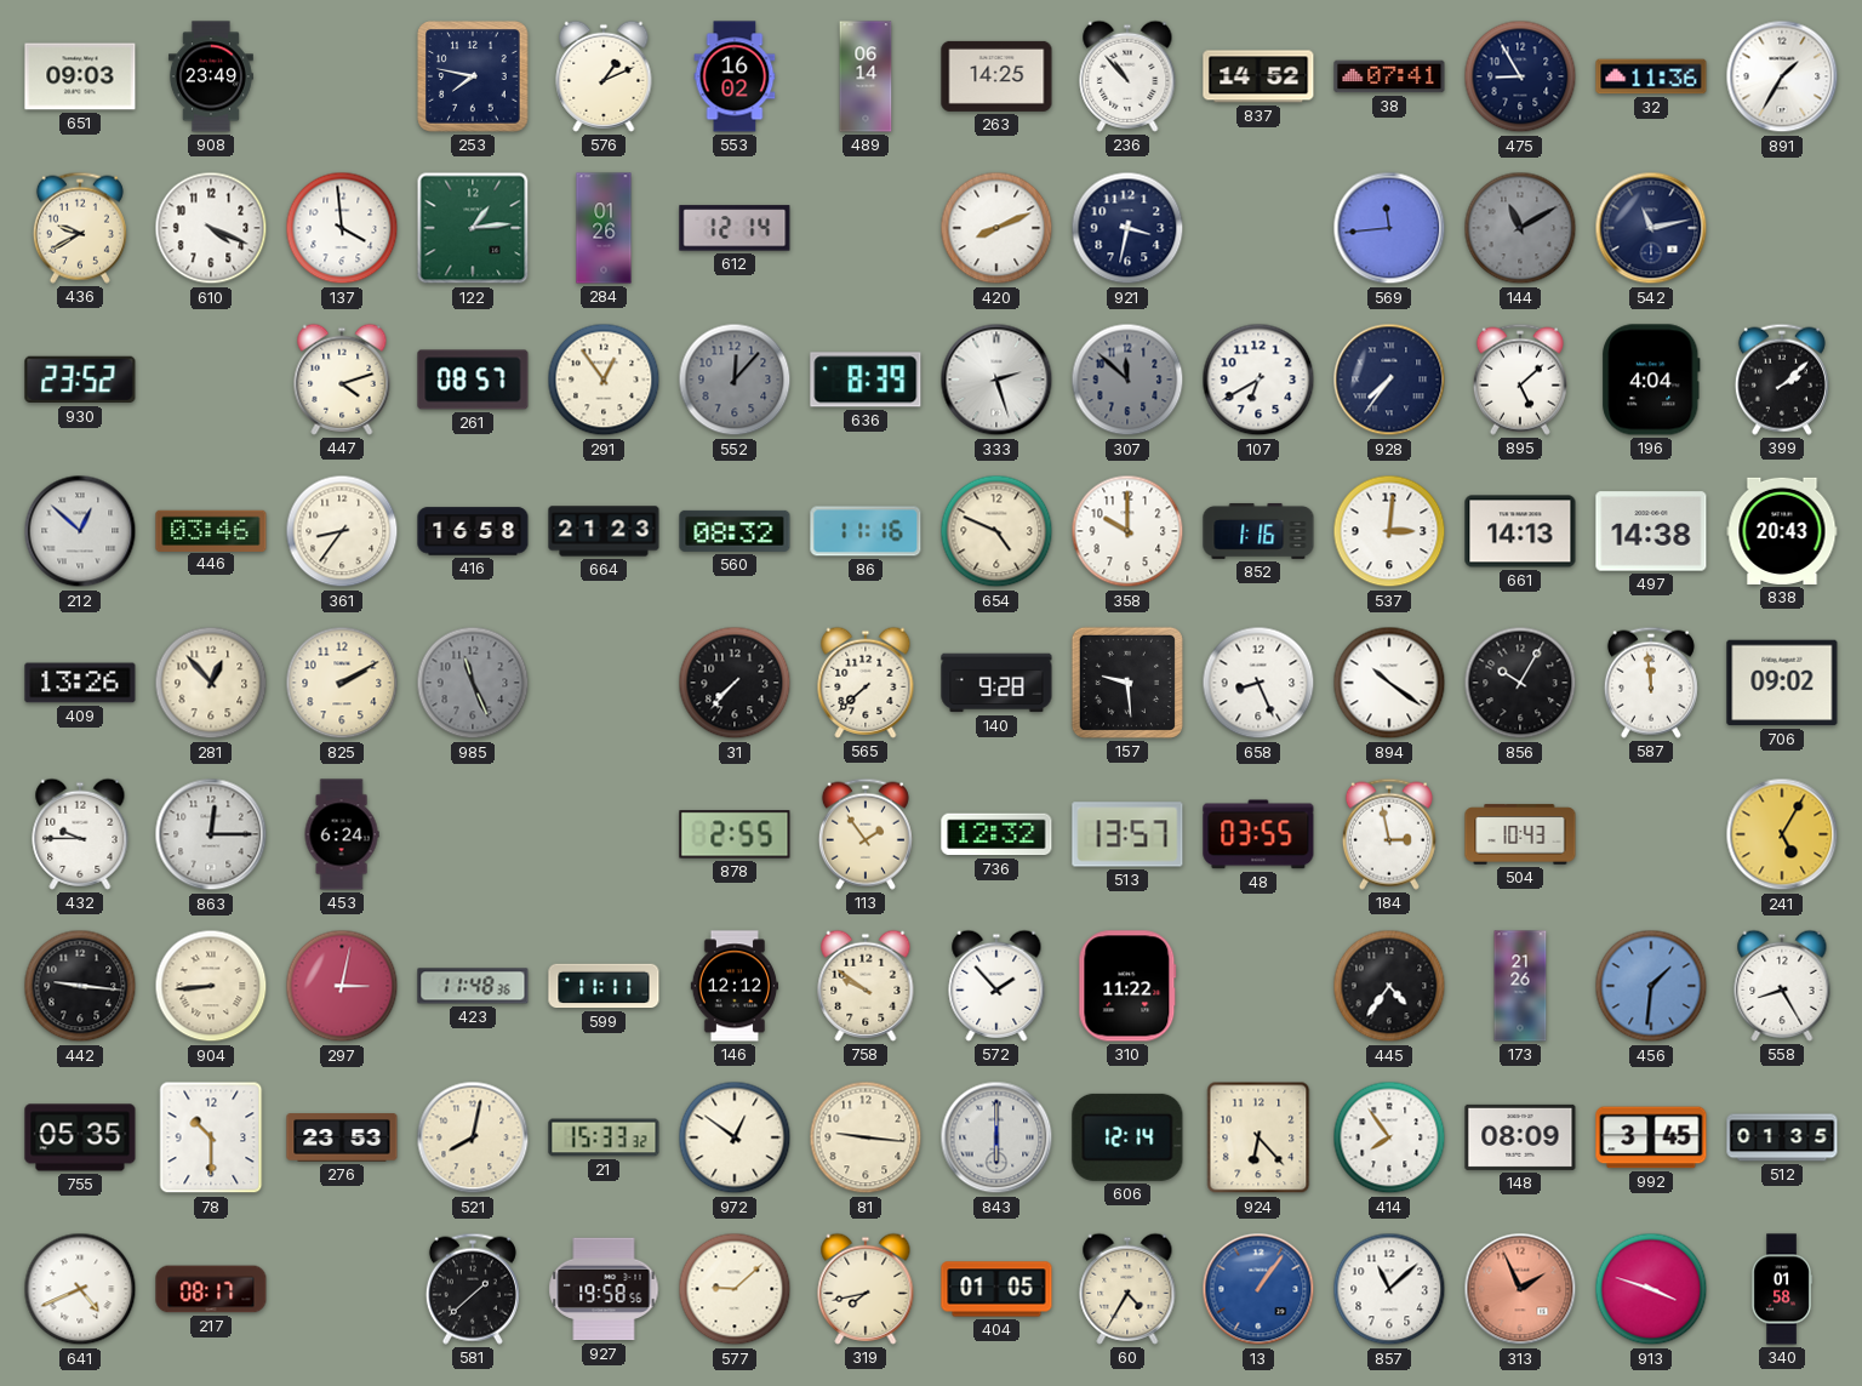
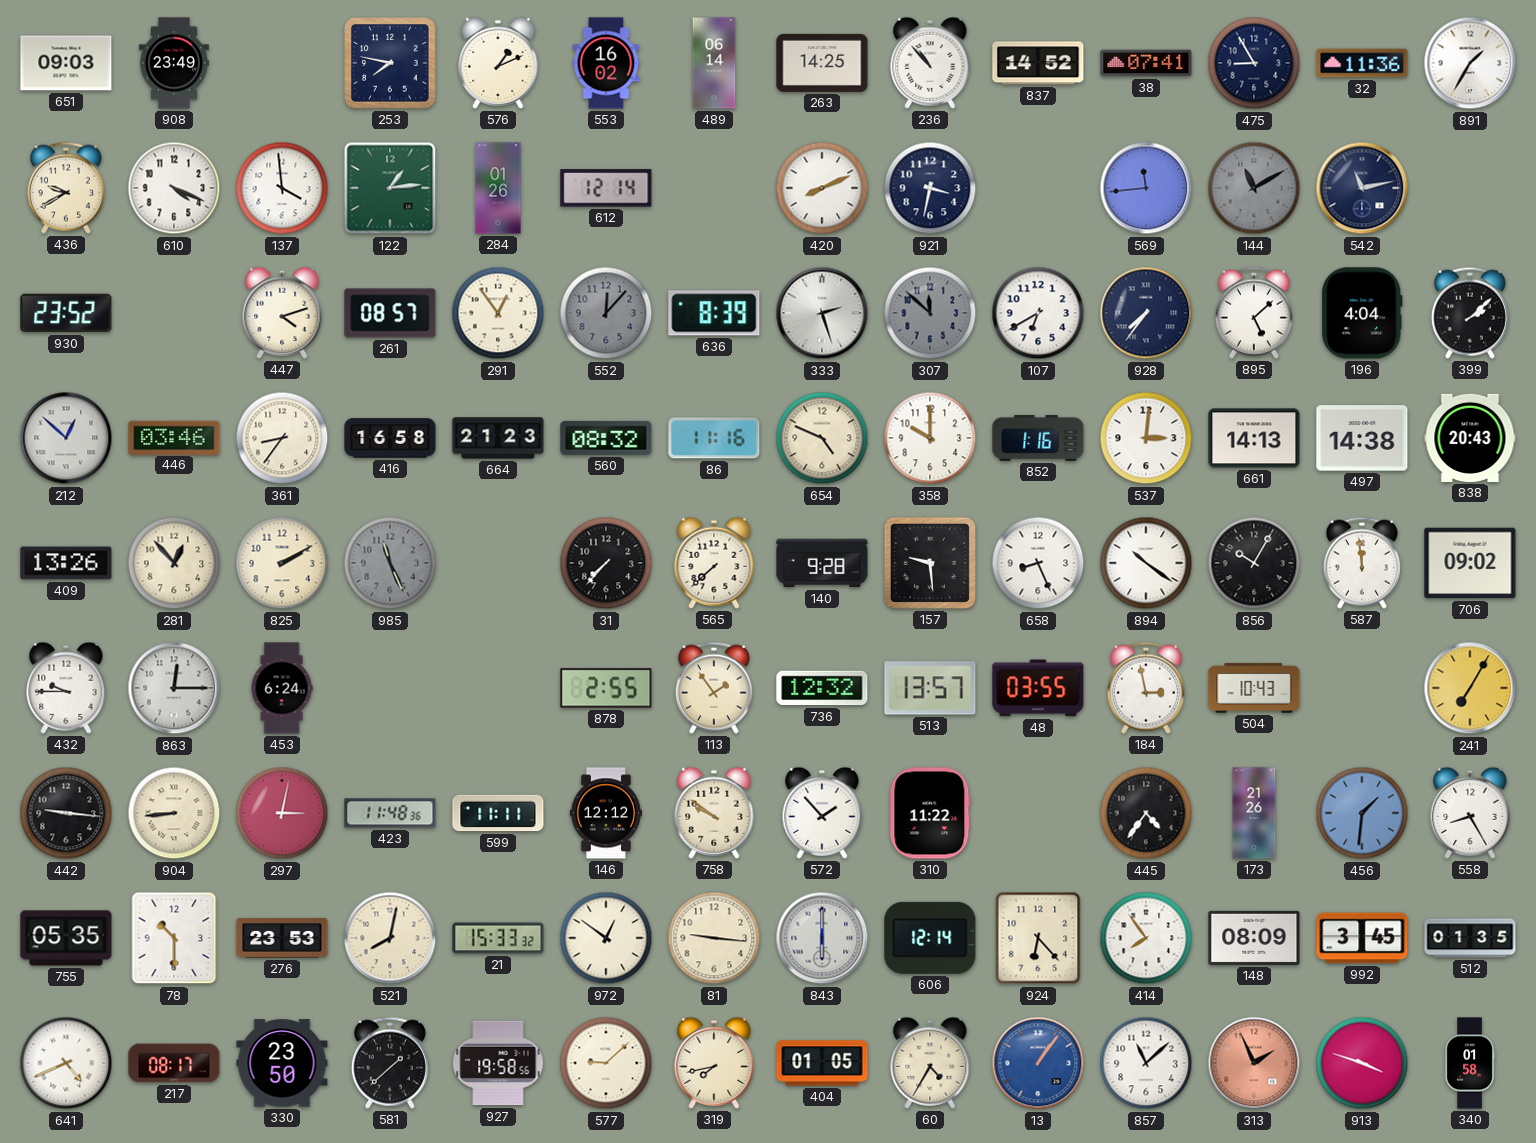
241: 5:05 -> 7:05 (1470, 688)
330: none -> 23:50 (282, 1063)
